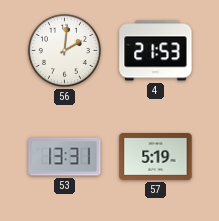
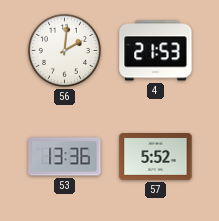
53: 13:31 -> 13:36 (65, 157)
57: 5:19 -> 5:52 (156, 157)
